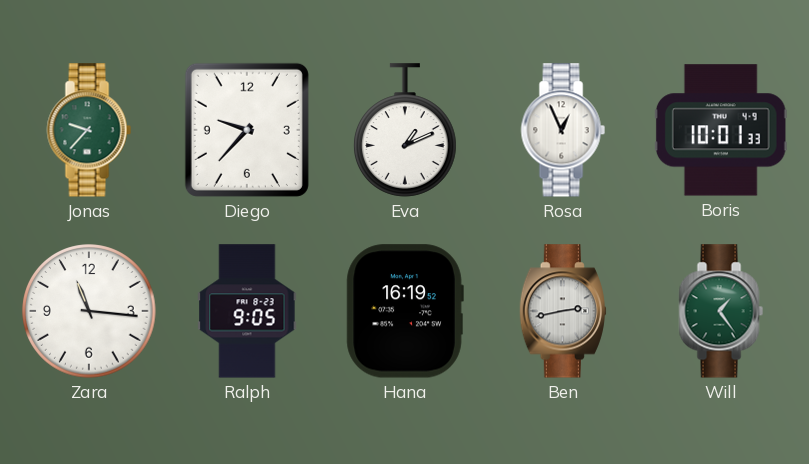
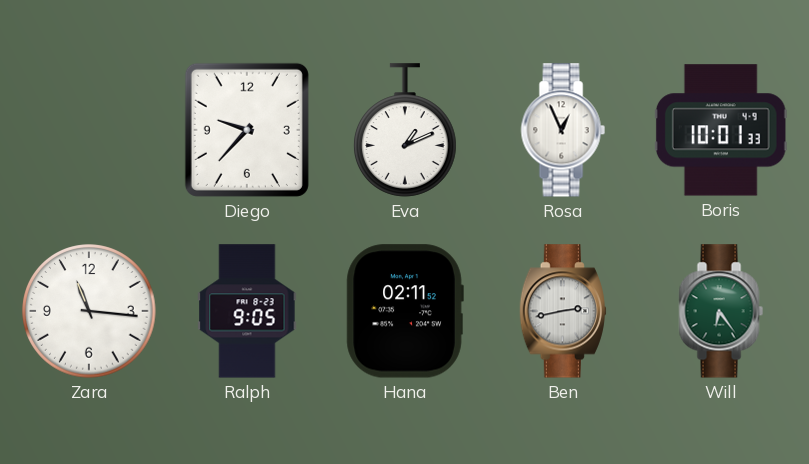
Jonas: 9:37 -> none (89, 130)
Hana: 16:19 -> 02:11 (405, 311)
Will: 1:24 -> 6:24 (721, 311)
